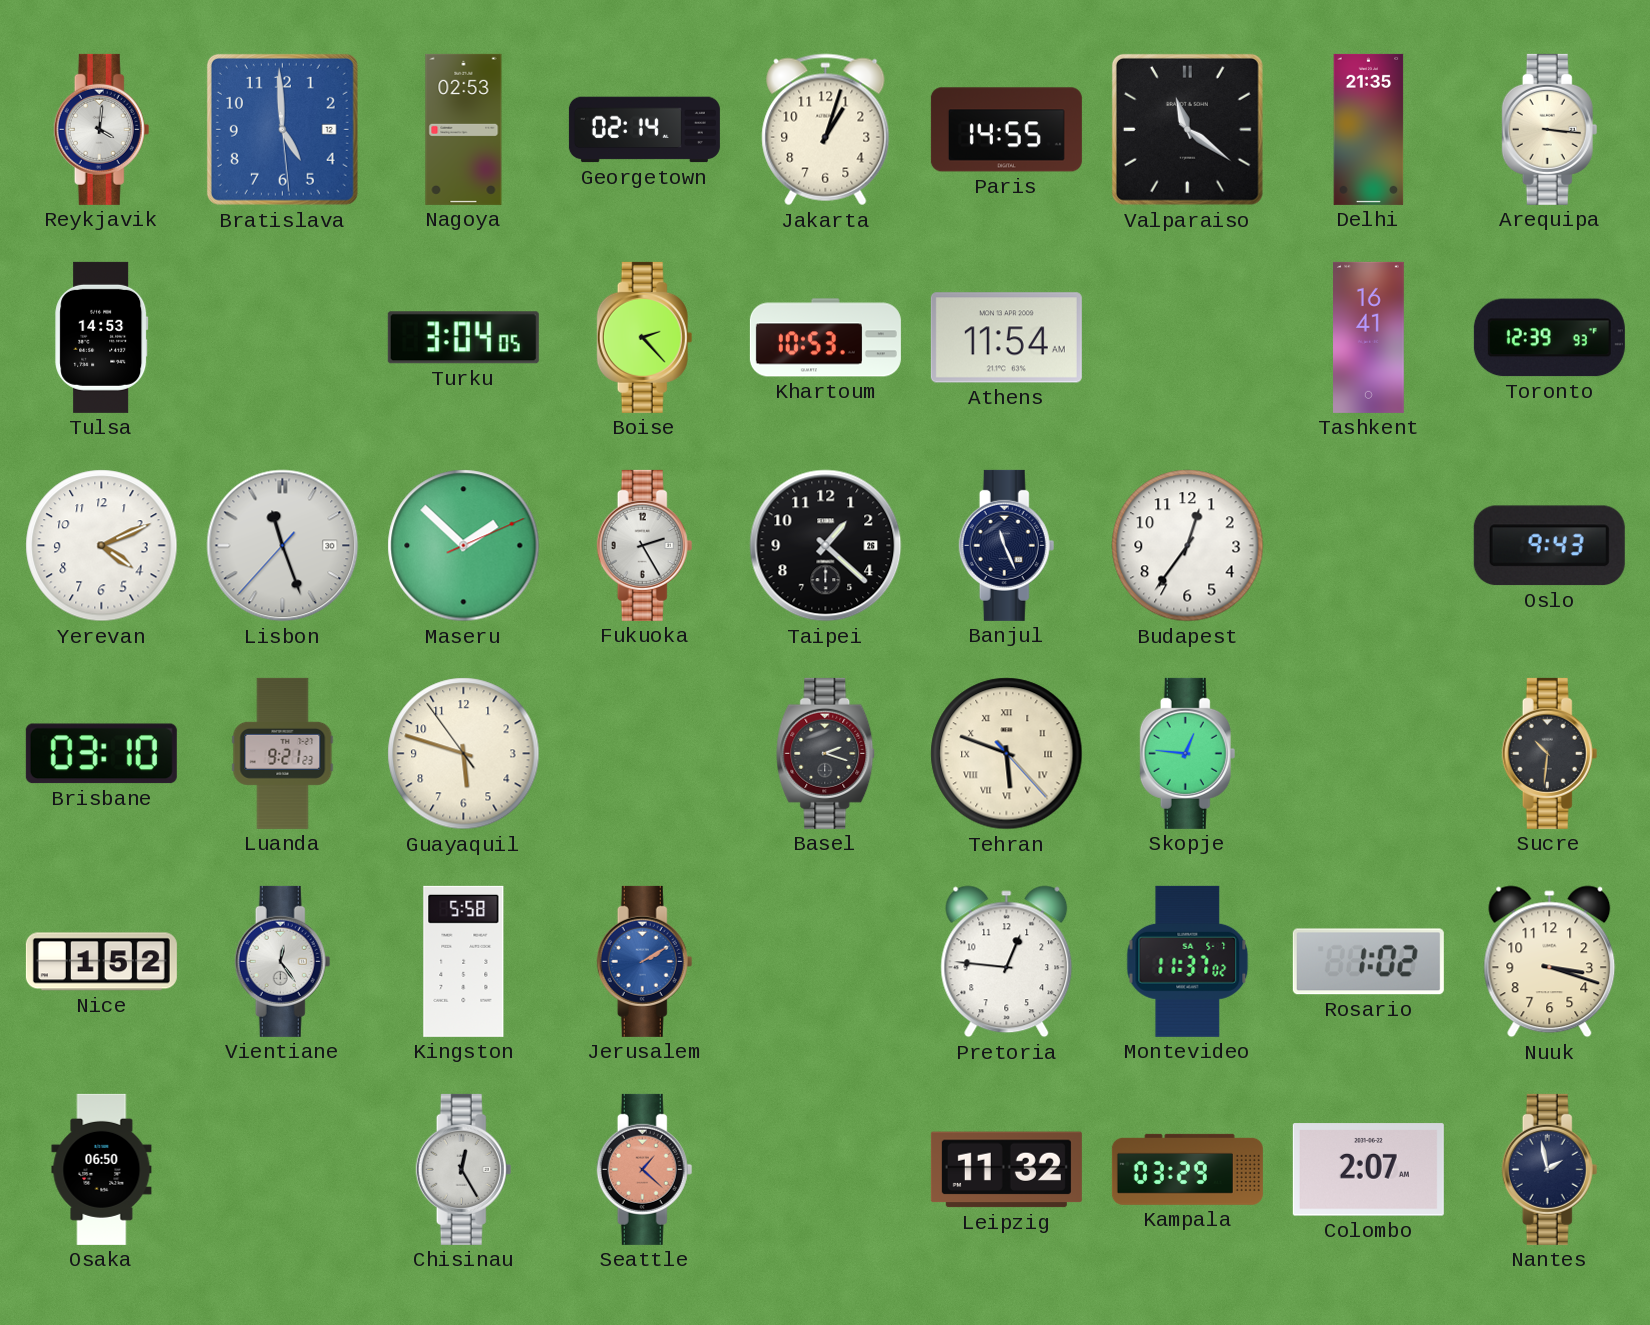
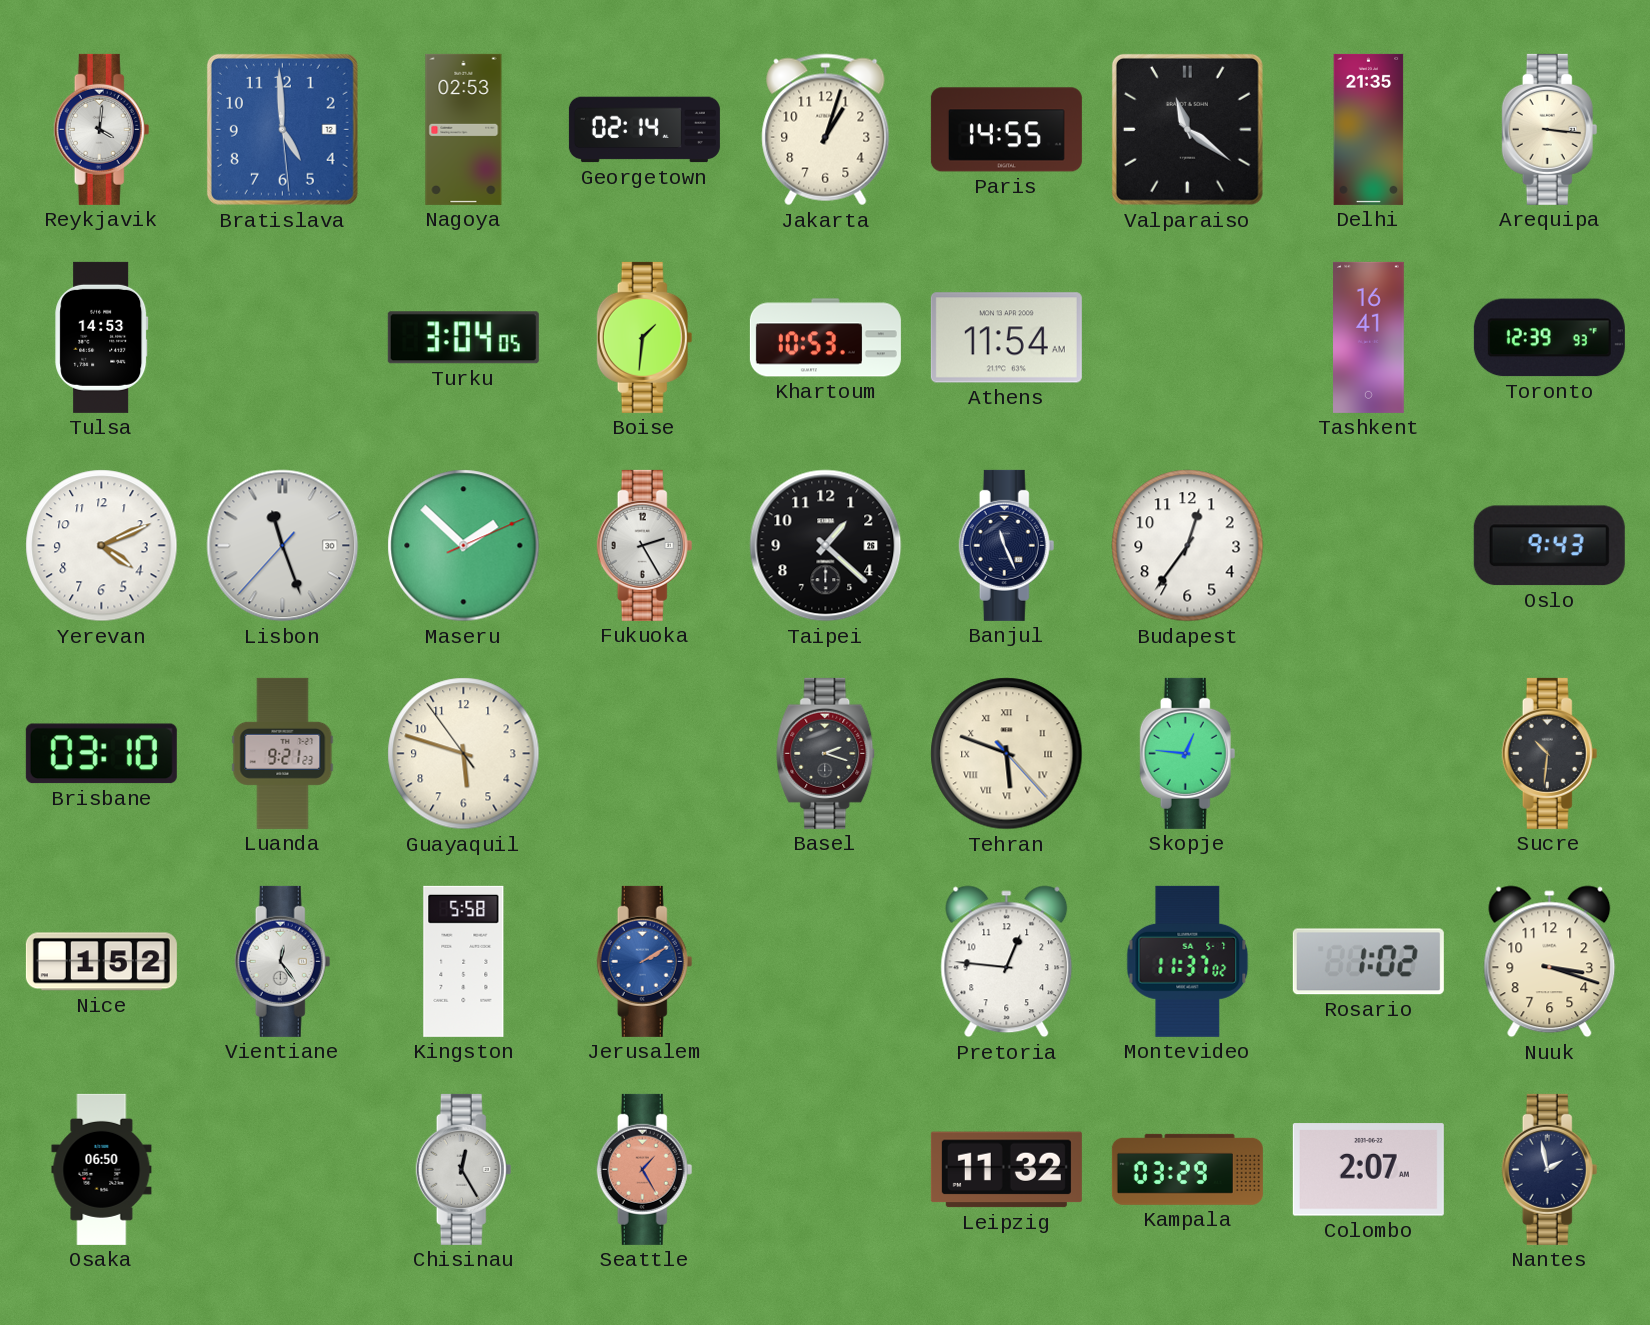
Boise: 2:23 -> 1:31 (645, 337)
Seattle: 1:22 -> 1:25 (645, 1169)
